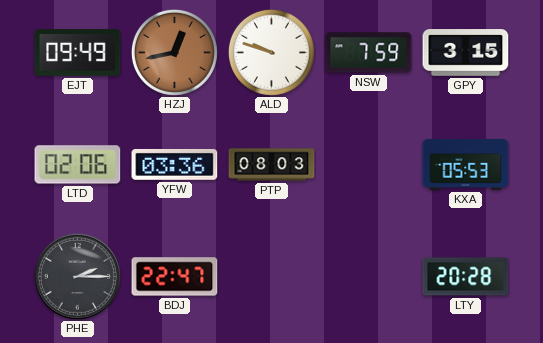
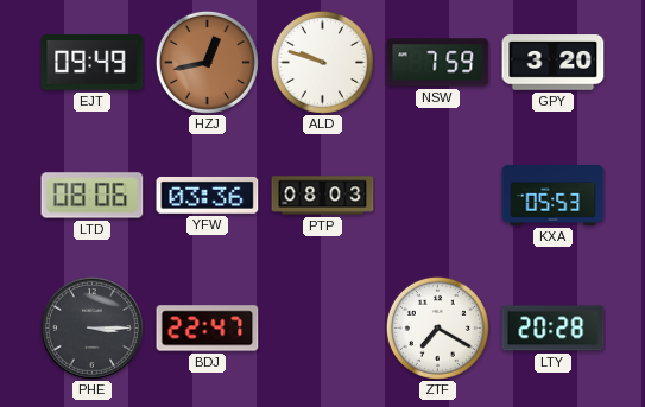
GPY: 3:15 -> 3:20 (554, 63)
LTD: 02:06 -> 08:06 (93, 196)
PHE: 2:15 -> 3:15 (91, 327)
ZTF: none -> 7:20 (437, 327)
